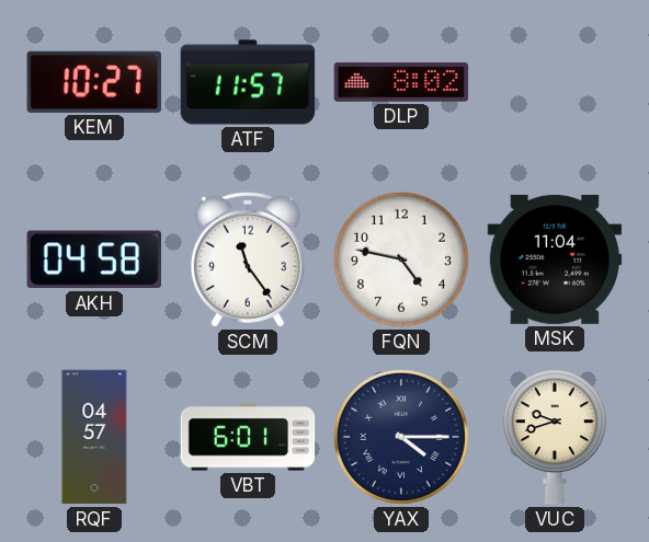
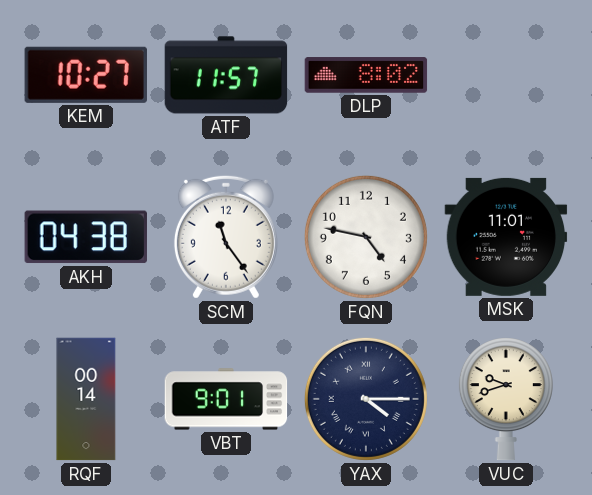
AKH: 04:58 -> 04:38 (86, 237)
MSK: 11:04 -> 11:01 (506, 237)
RQF: 04:57 -> 00:14 (86, 399)
VBT: 6:01 -> 9:01 (226, 399)
